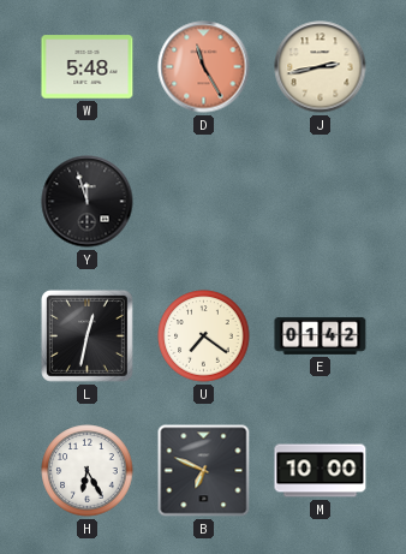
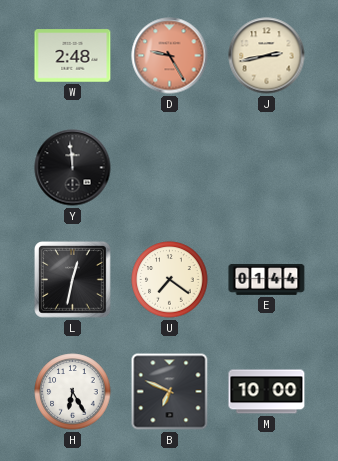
W: 5:48 -> 2:48 (73, 56)
D: 11:25 -> 9:25 (170, 56)
Y: 11:57 -> 11:59 (73, 168)
E: 01:42 -> 01:44 (267, 279)
